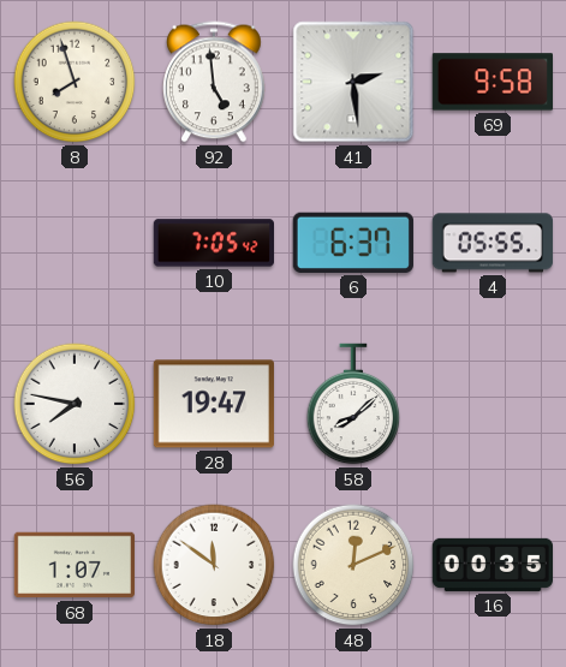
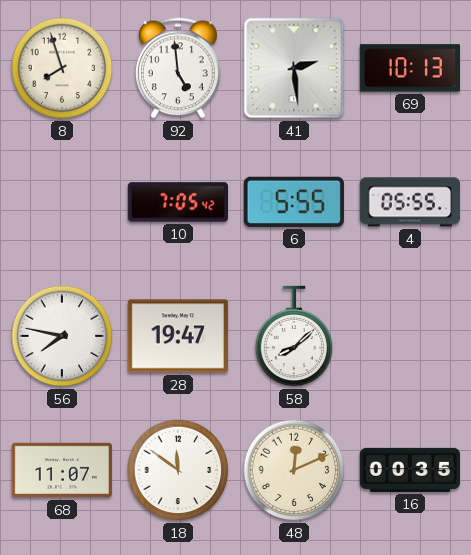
69: 9:58 -> 10:13 (409, 68)
6: 6:37 -> 5:55 (294, 202)
68: 1:07 -> 11:07 (61, 470)
